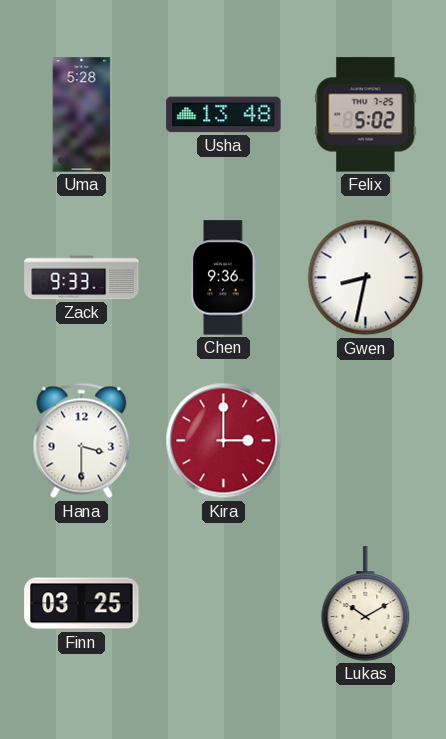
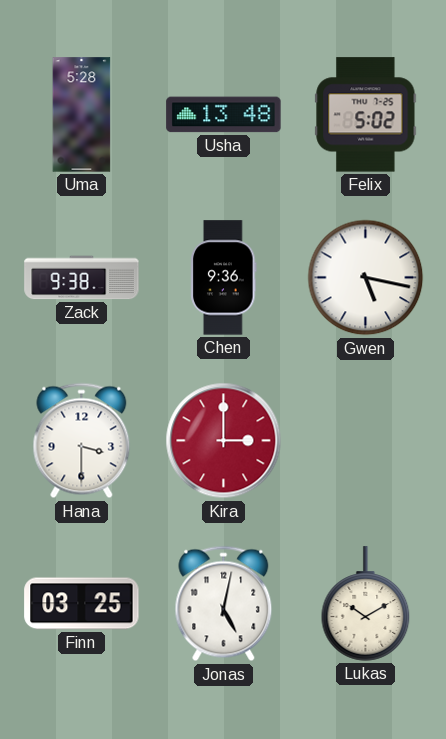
Zack: 9:33 -> 9:38 (82, 278)
Gwen: 8:32 -> 5:17 (366, 278)
Jonas: none -> 5:02 (224, 604)
